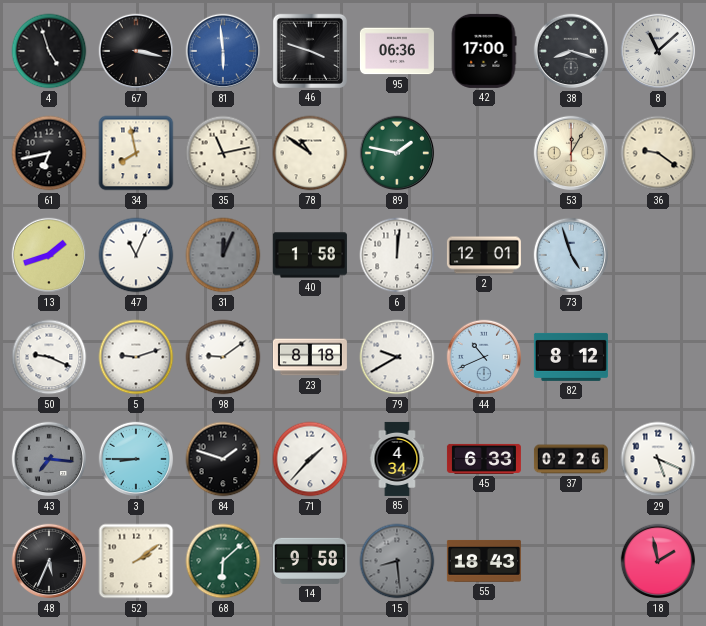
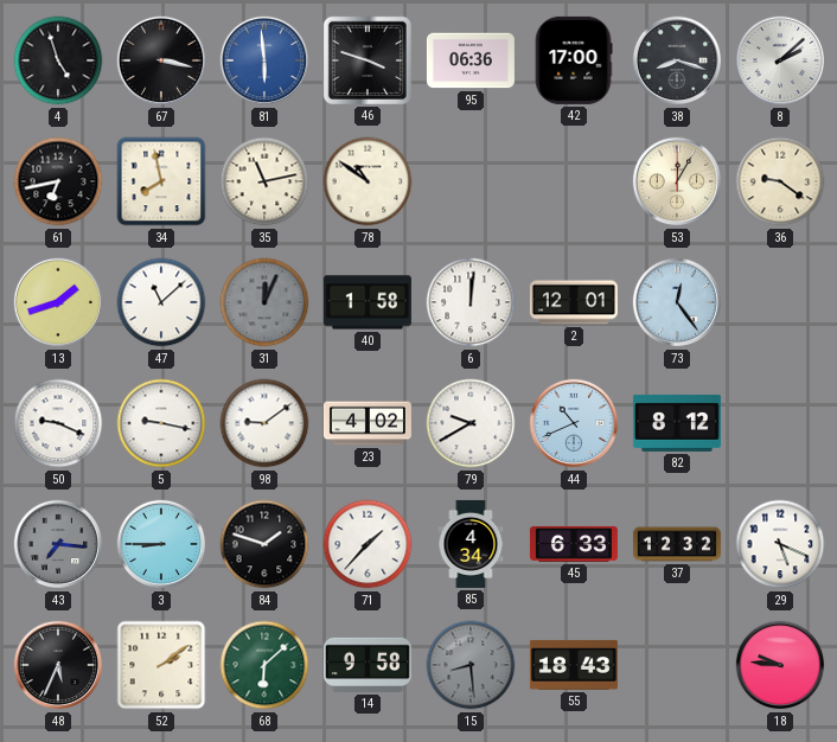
8: 11:08 -> 2:08 (780, 60)
89: 1:47 -> none (397, 153)
47: 11:04 -> 11:08 (161, 302)
73: 4:57 -> 12:24 (677, 302)
5: 9:12 -> 9:17 (161, 423)
23: 8:18 -> 4:02 (368, 423)
37: 02:26 -> 12:32 (677, 544)
18: 1:58 -> 9:46 (780, 665)
